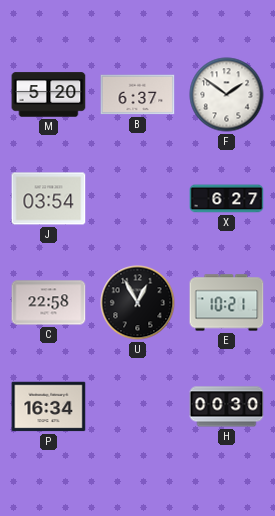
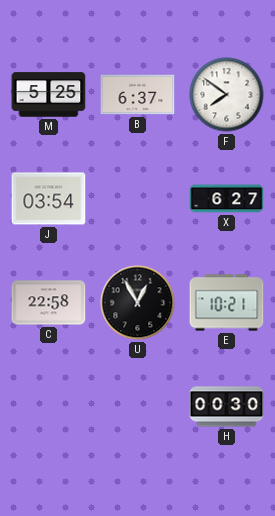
M: 5:20 -> 5:25 (49, 95)
F: 1:51 -> 7:51 (227, 95)
P: 16:34 -> none (49, 407)
